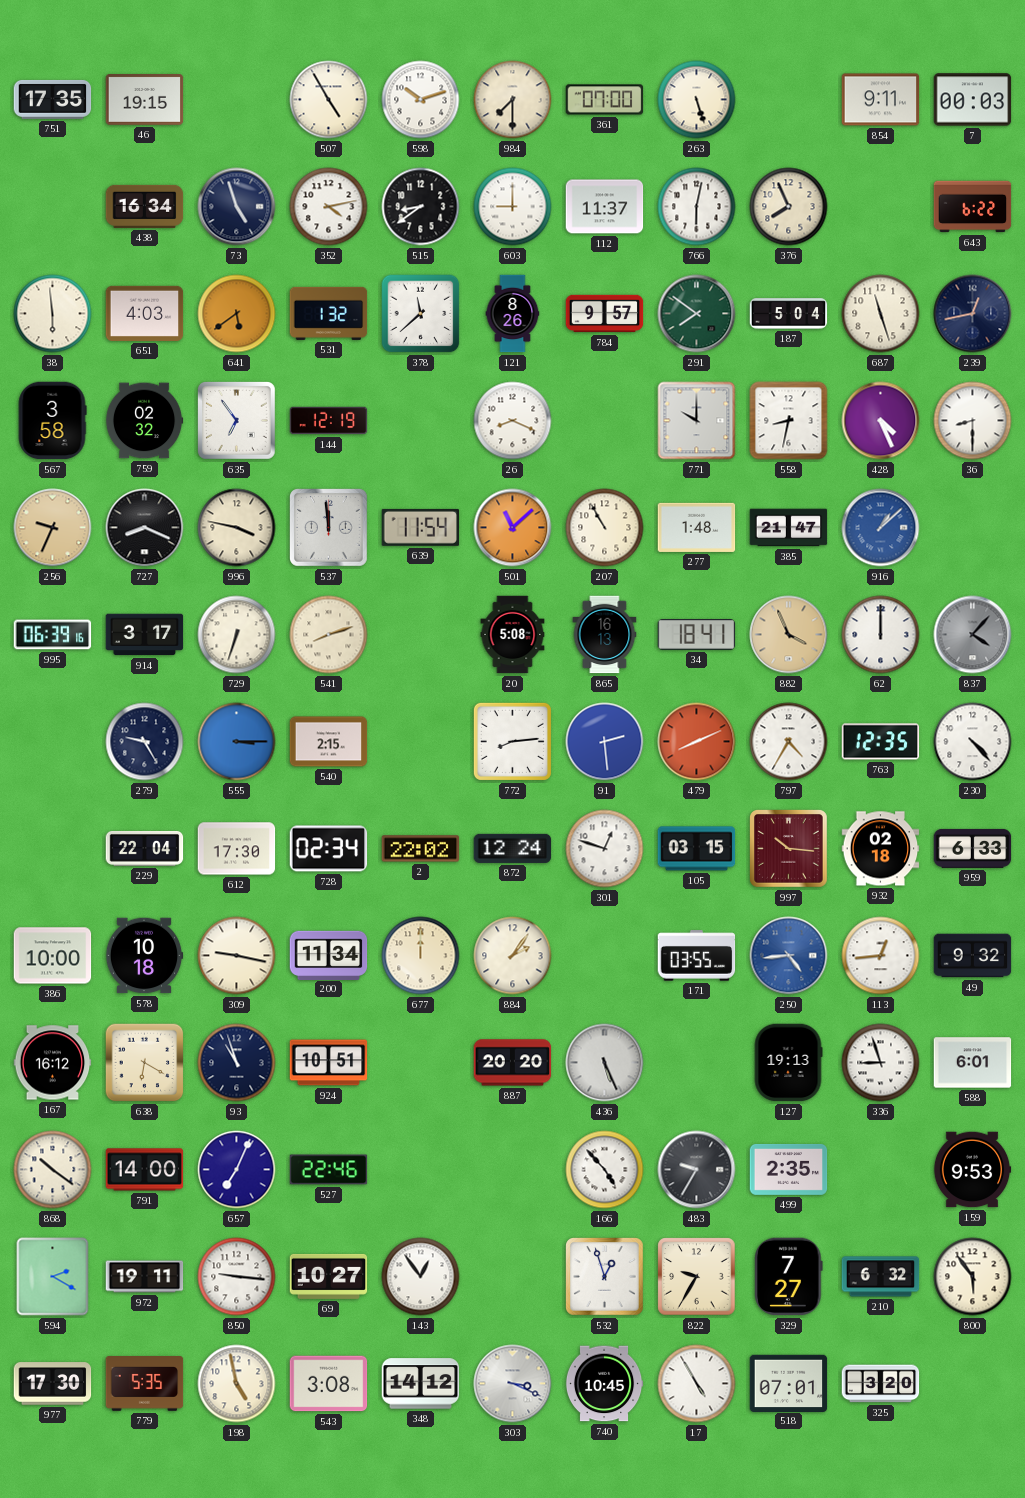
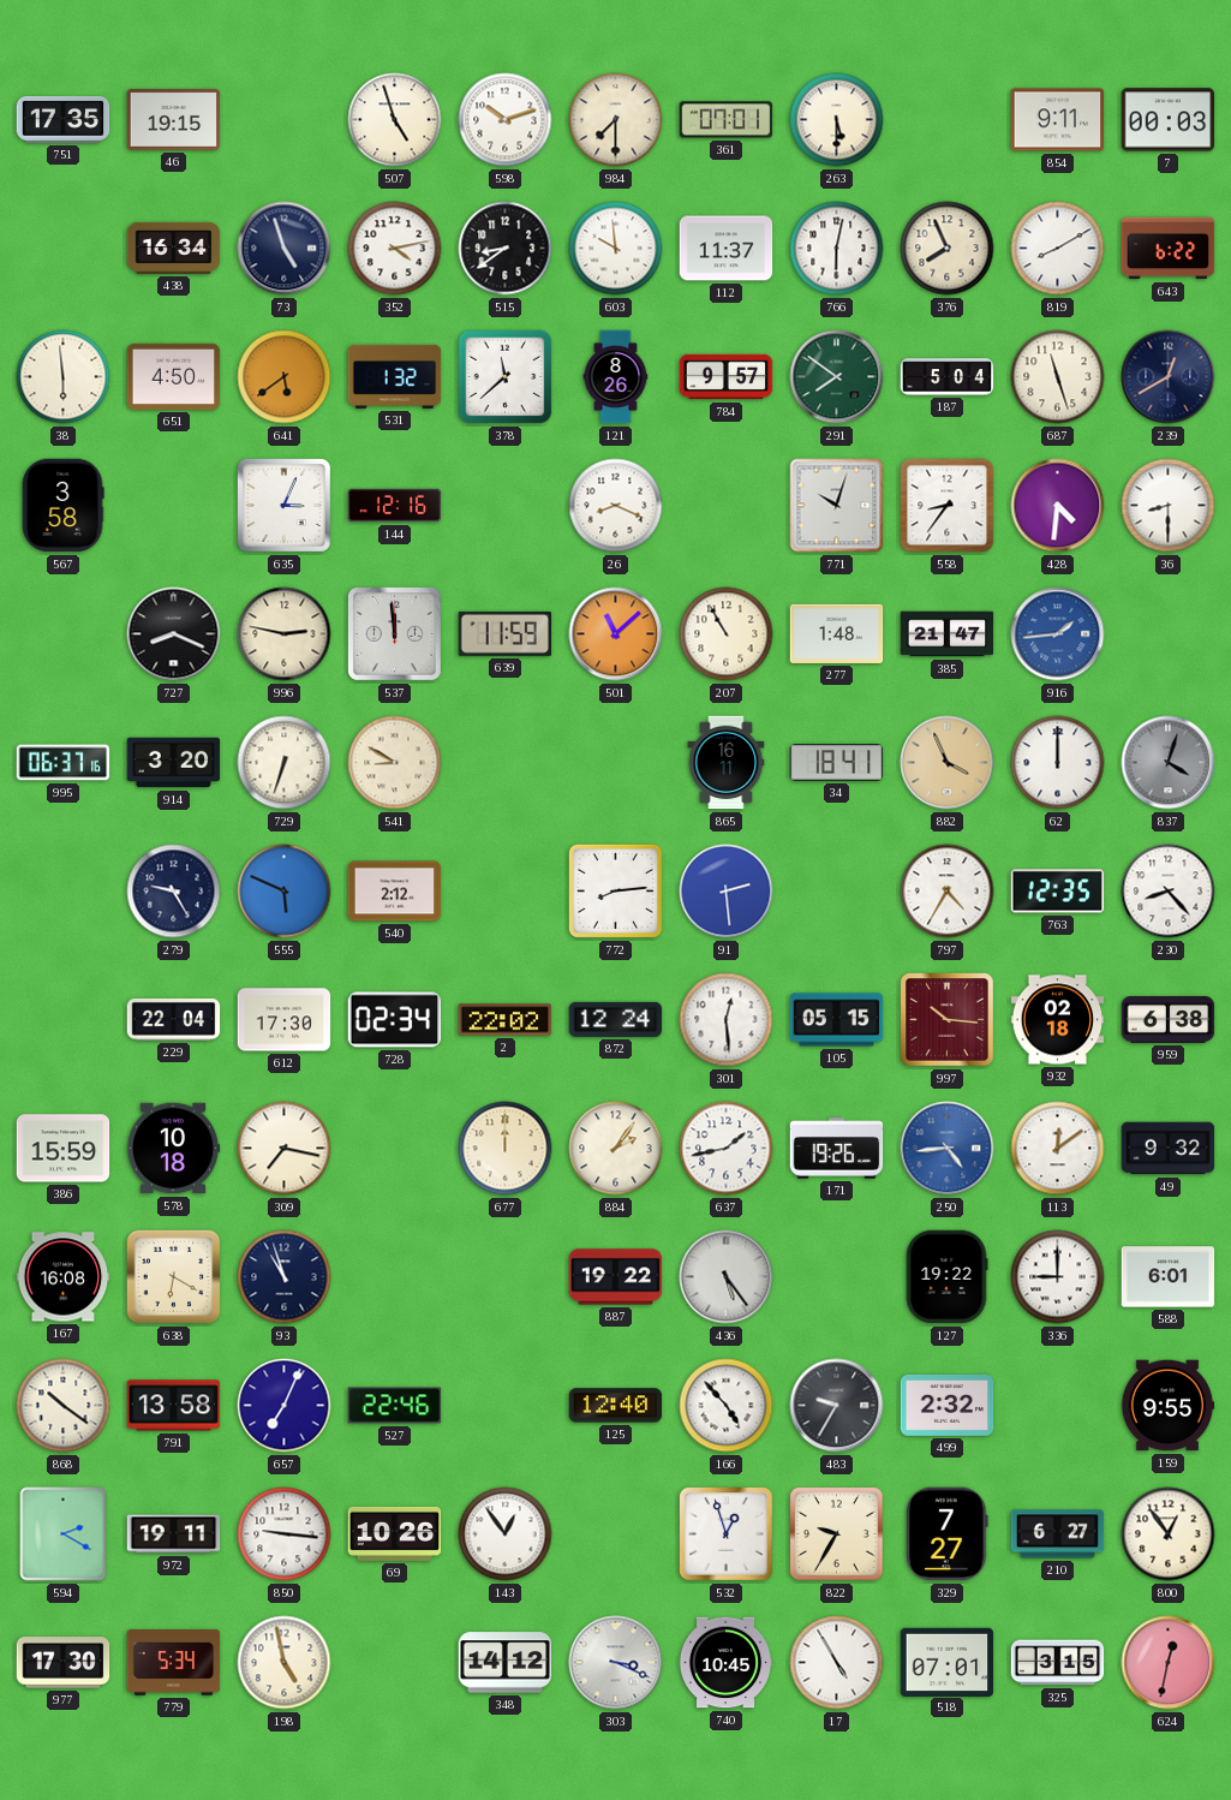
507: 4:55 -> 4:57 (395, 120)
361: 07:00 -> 07:01 (727, 120)
263: 5:27 -> 5:30 (837, 120)
603: 9:00 -> 9:59 (616, 249)
819: none -> 8:10 (1058, 249)
651: 4:03 -> 4:50 (174, 376)
239: 12:43 -> 12:40 (1169, 377)
759: 02:32 -> none (144, 421)
635: 6:54 -> 3:04 (285, 506)
144: 12:19 -> 12:16 (395, 506)
771: 10:00 -> 10:03 (837, 506)
558: 8:32 -> 8:36 (948, 506)
428: 4:26 -> 4:31 (1058, 506)
256: 9:34 -> none (53, 528)
996: 3:47 -> 2:47 (285, 634)
639: 11:54 -> 11:59 (506, 633)
916: 1:08 -> 1:44 (1058, 634)
995: 06:39 -> 06:37 (64, 763)
914: 3:17 -> 3:20 (174, 763)
541: 8:12 -> 8:50 (395, 763)
20: 5:08 -> none (513, 635)
865: 16:13 -> 16:11 (727, 763)
837: 4:07 -> 4:03 (1169, 763)
555: 3:15 -> 5:49 (285, 892)
540: 2:15 -> 2:12 (395, 892)
479: 8:11 -> none (697, 742)
230: 4:23 -> 8:23 (1169, 892)
301: 12:48 -> 12:29 (727, 1020)
105: 03:15 -> 05:15 (837, 1020)
959: 6:33 -> 6:38 (1169, 1019)
386: 10:00 -> 15:59 (64, 1149)
309: 9:17 -> 7:17 (285, 1149)
200: 11:34 -> none (329, 955)
637: none -> 1:43 (727, 1149)
171: 03:55 -> 19:26 (837, 1149)
113: 12:44 -> 12:09 (1058, 1149)
167: 16:12 -> 16:08 (64, 1277)
924: 10:51 -> none (329, 1063)
887: 20:20 -> 19:22 (616, 1277)
436: 5:26 -> 5:24 (727, 1277)
127: 19:13 -> 19:22 (946, 1277)
336: 8:57 -> 9:00 (1058, 1277)
791: 14:00 -> 13:58 (174, 1406)
125: none -> 12:40 (616, 1406)
499: 2:35 -> 2:32 (948, 1405)
159: 9:53 -> 9:55 (1167, 1406)
69: 10:27 -> 10:26 (395, 1533)
210: 6:32 -> 6:27 (1058, 1534)
800: 5:54 -> 12:54 (1169, 1534)
779: 5:35 -> 5:34 (174, 1663)
543: 3:08 -> none (329, 1384)
325: 3:20 -> 3:15 (1058, 1663)
624: none -> 12:32 (1169, 1663)
